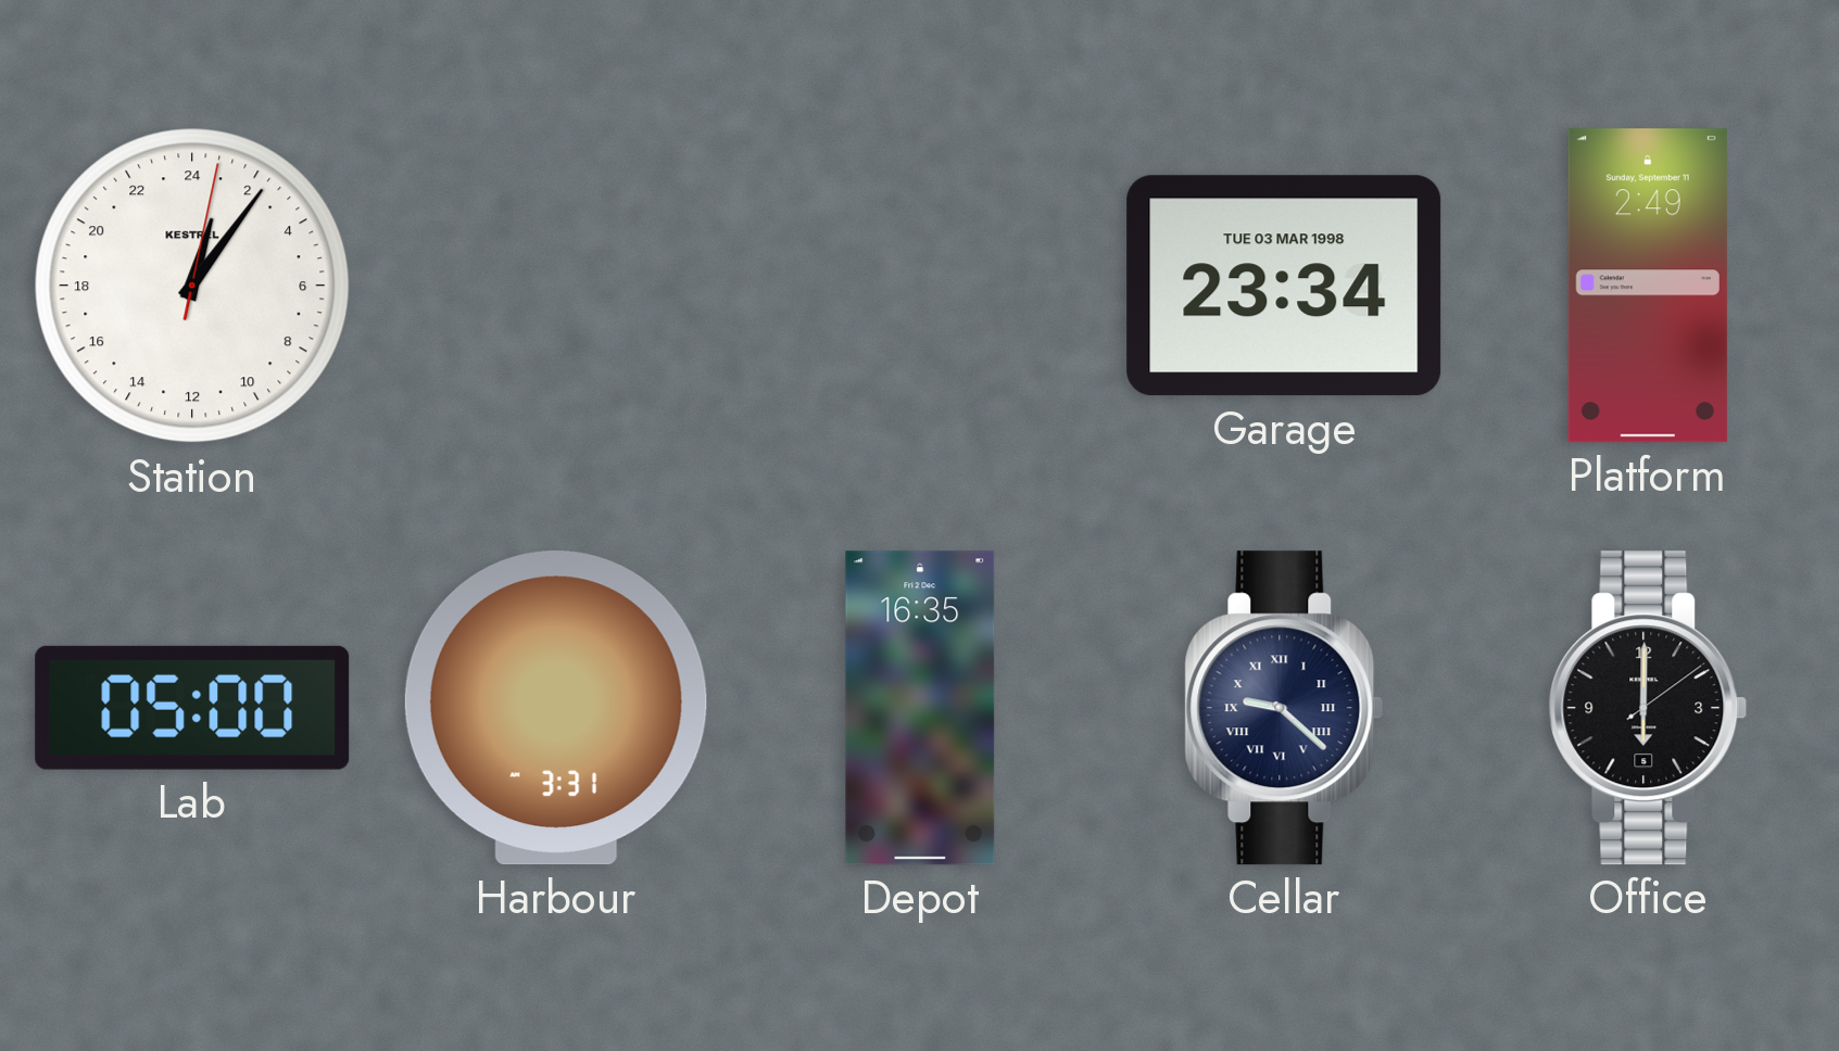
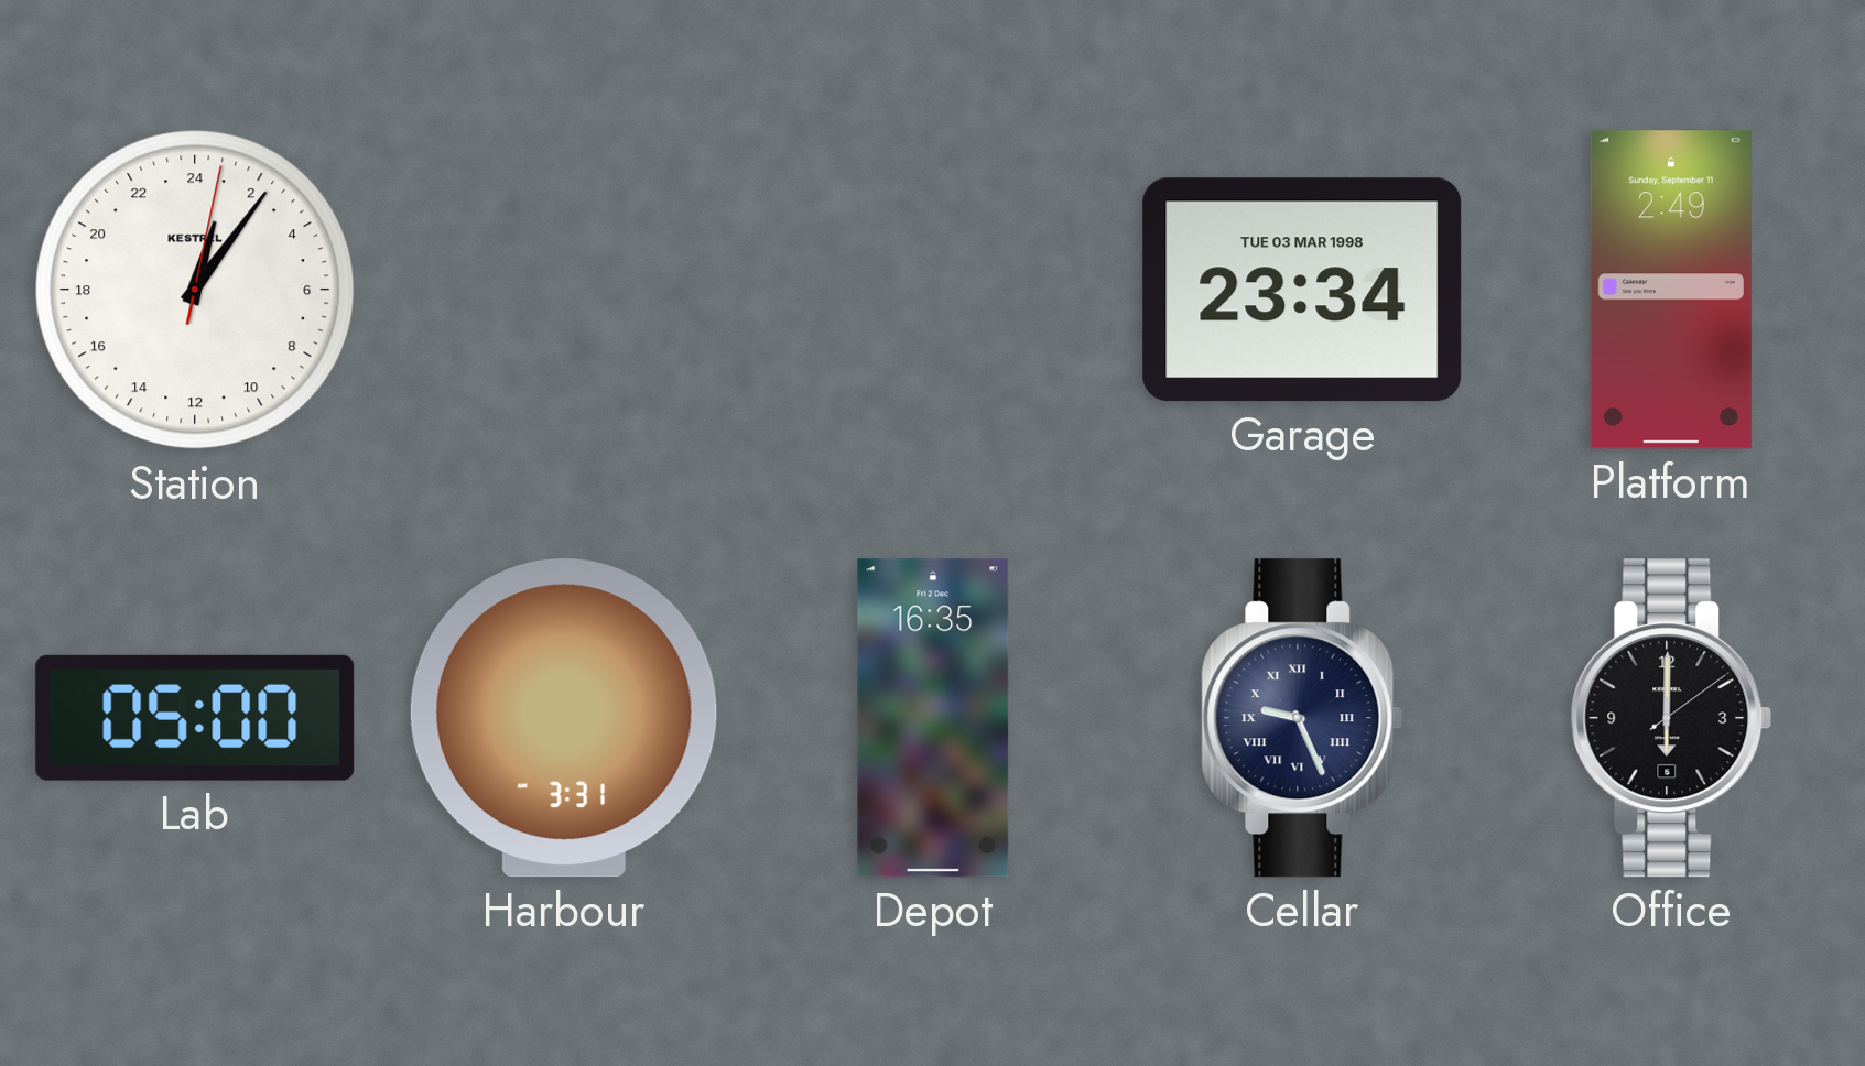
Cellar: 9:22 -> 9:26 (1302, 718)
